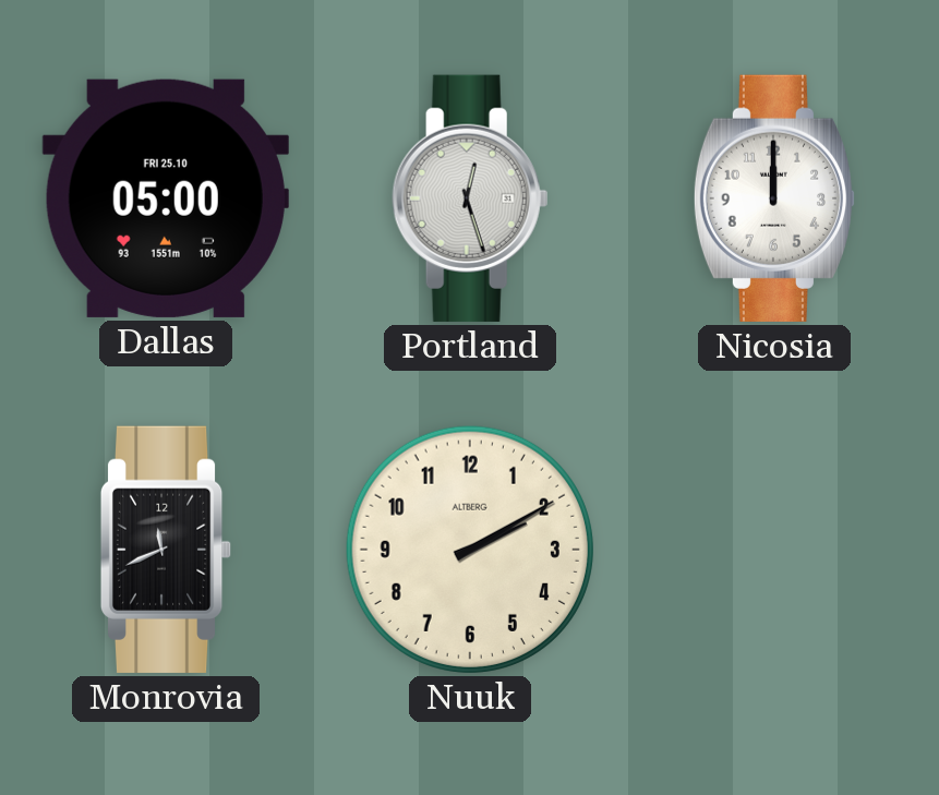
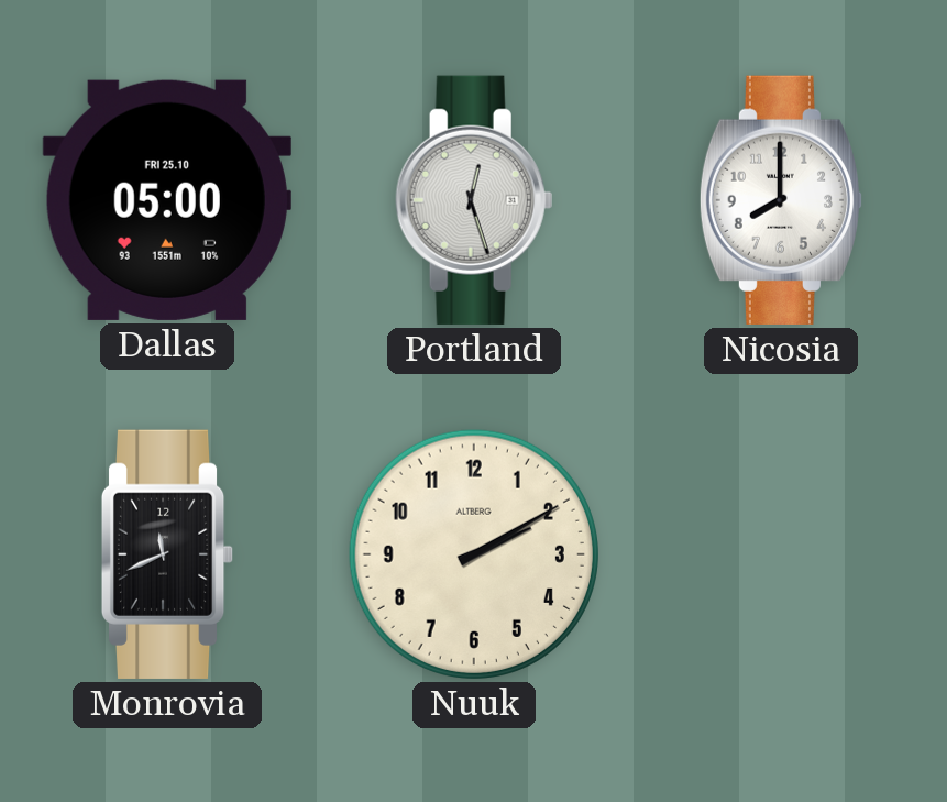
Nicosia: 12:00 -> 8:00 (780, 200)
